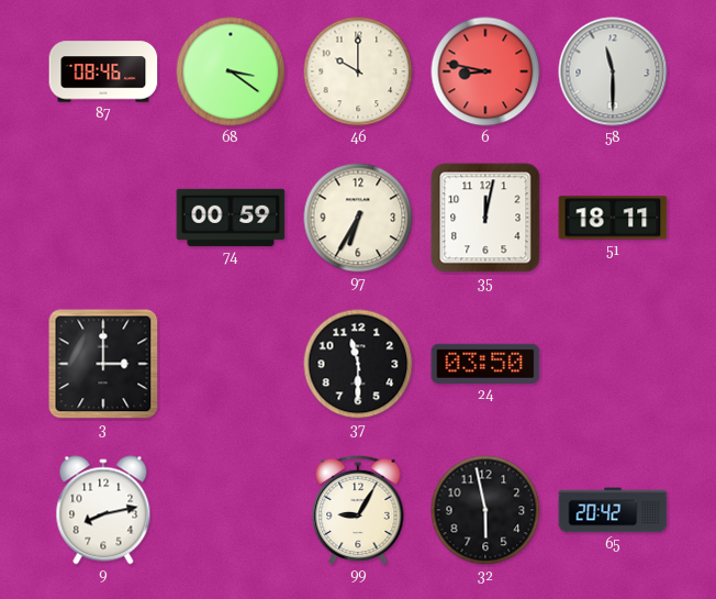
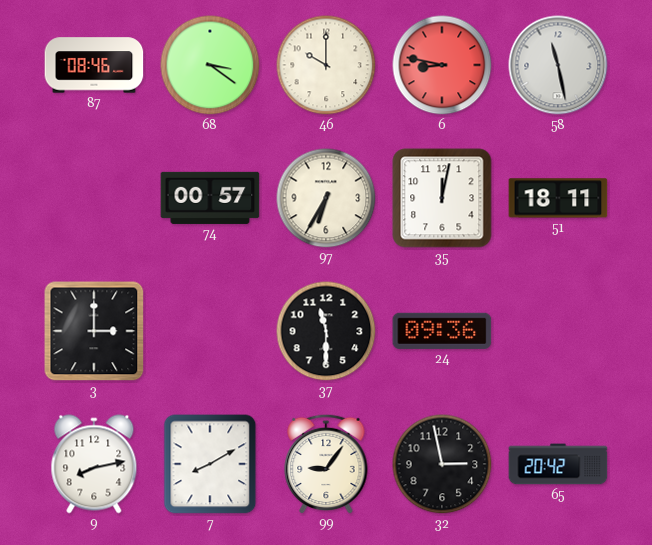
58: 11:30 -> 11:28 (558, 65)
74: 00:59 -> 00:57 (210, 198)
24: 03:50 -> 09:36 (442, 331)
7: none -> 8:10 (210, 464)
99: 9:05 -> 9:06 (326, 464)
32: 5:58 -> 2:58 (442, 464)
